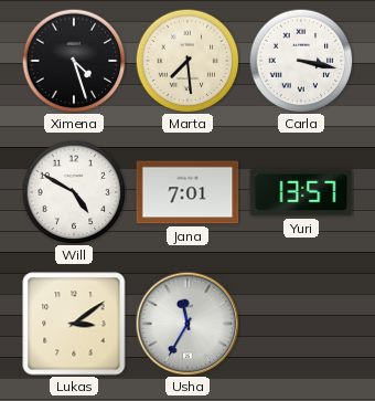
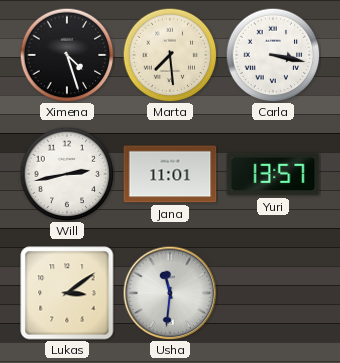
Will: 4:50 -> 2:43 (67, 174)
Jana: 7:01 -> 11:01 (170, 174)
Usha: 11:35 -> 11:31 (170, 293)
